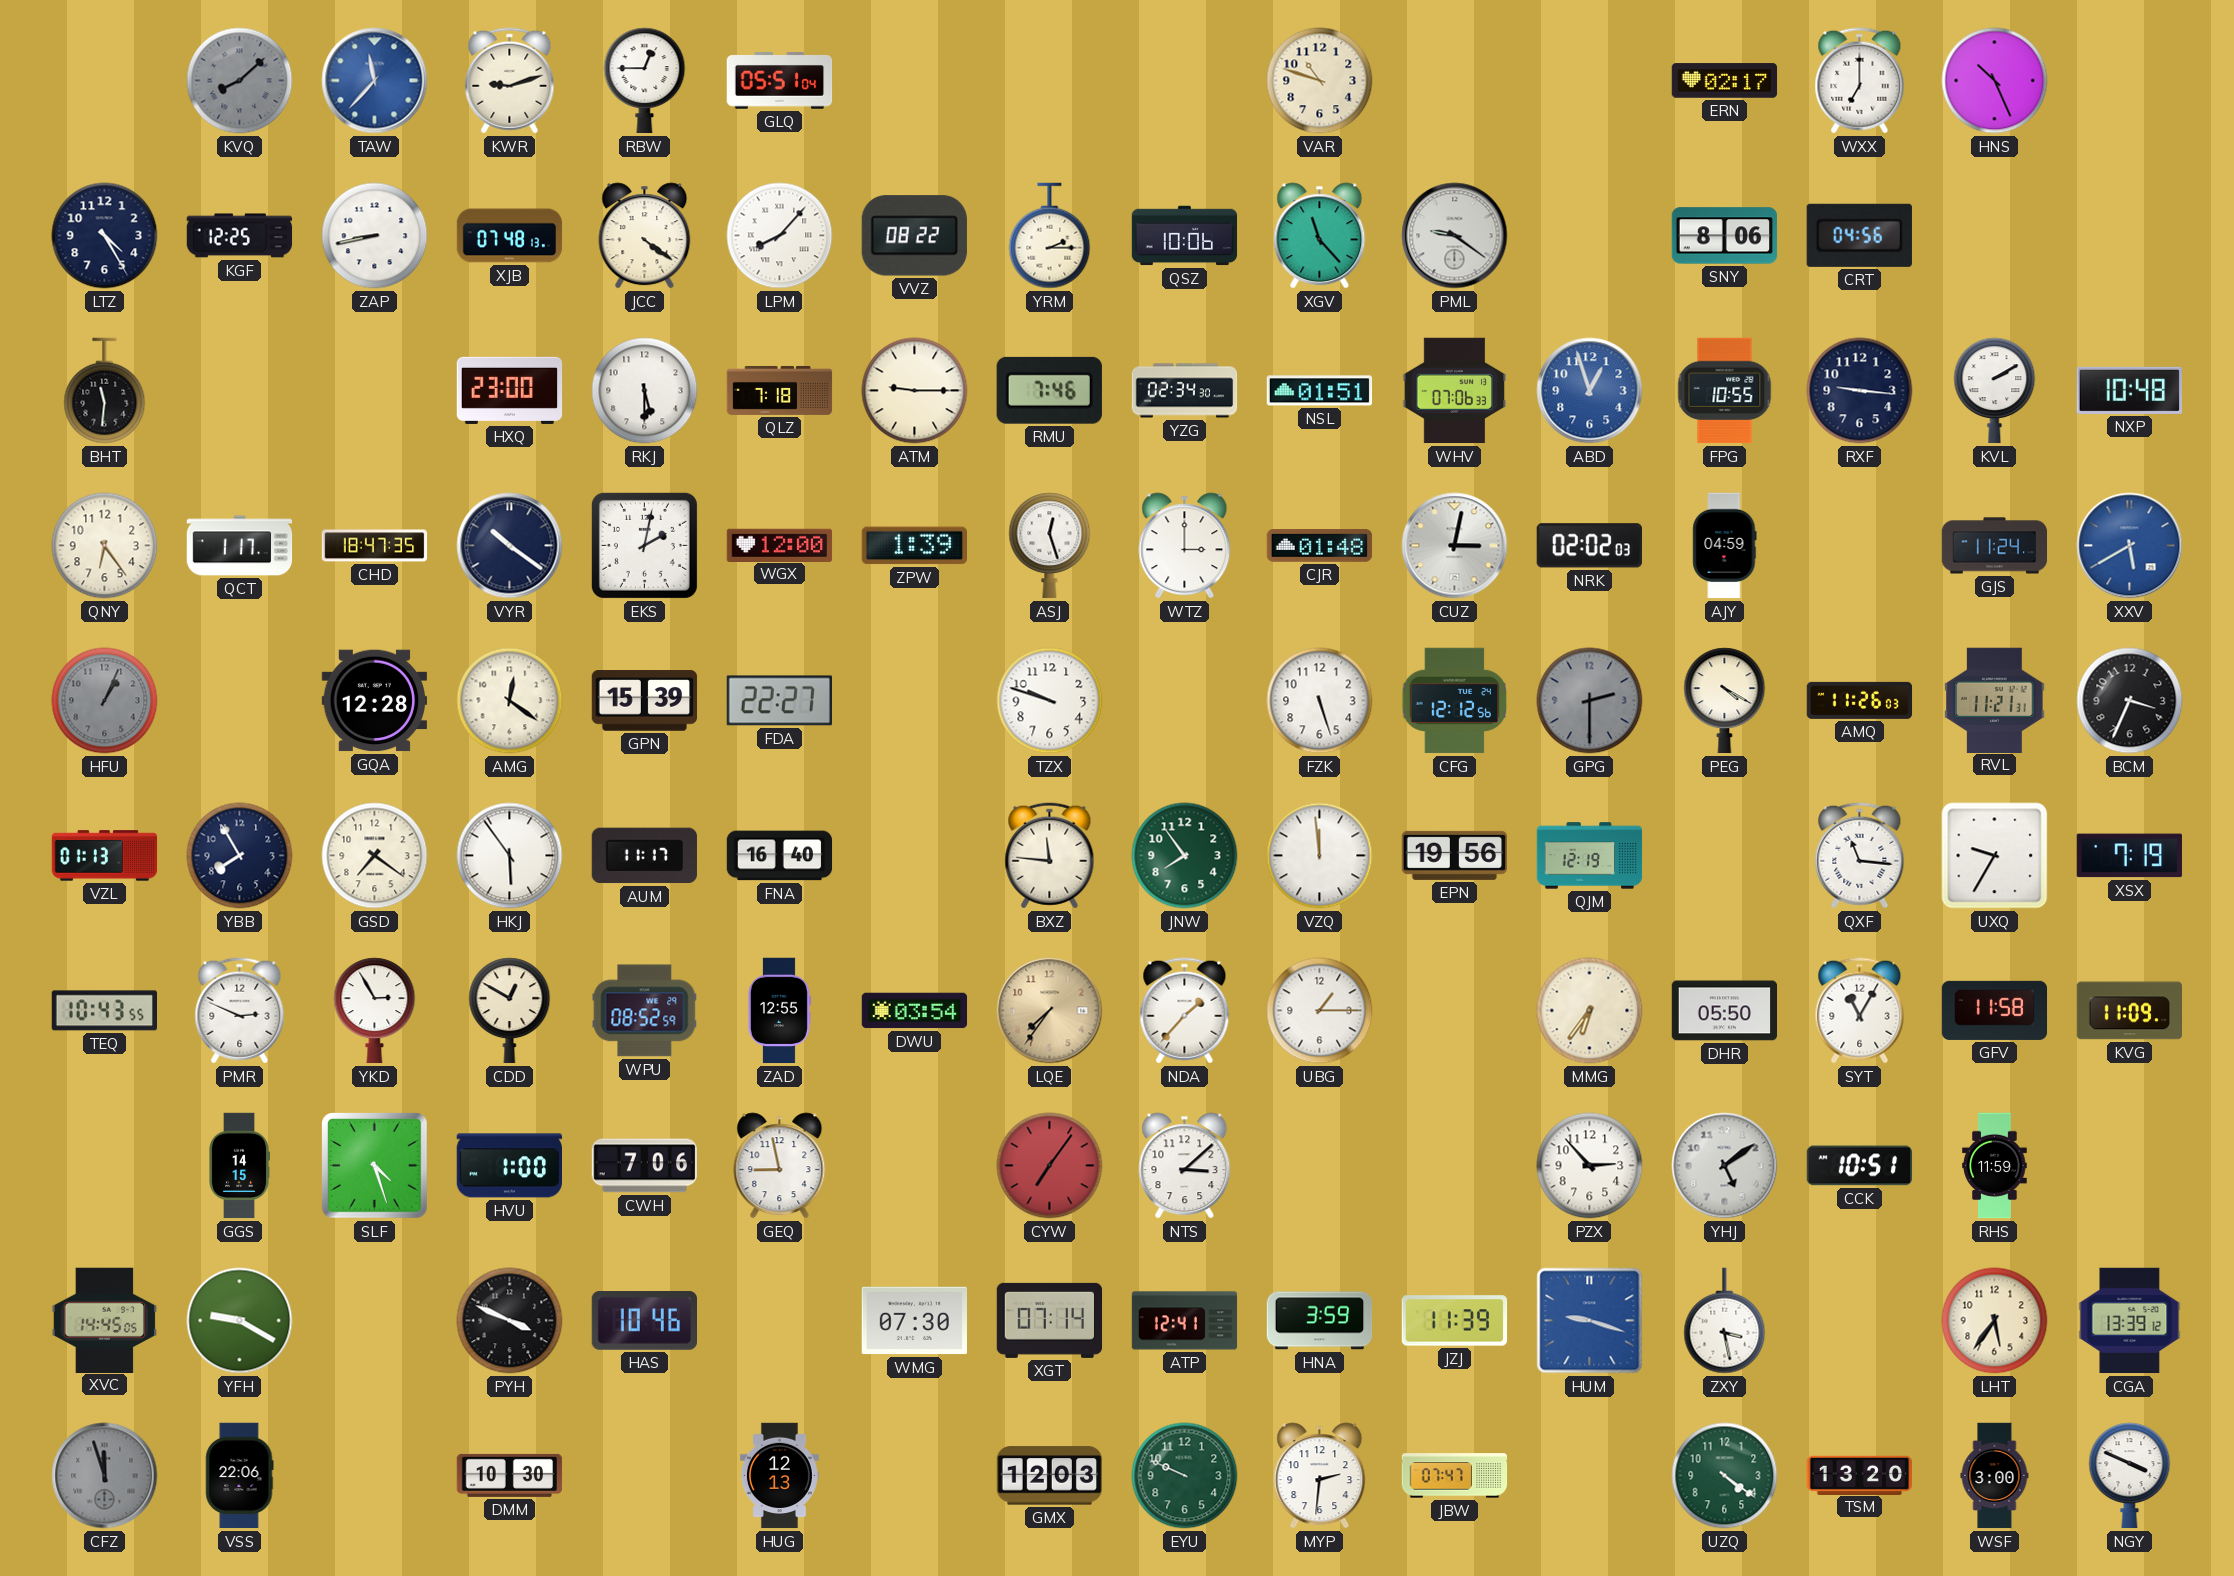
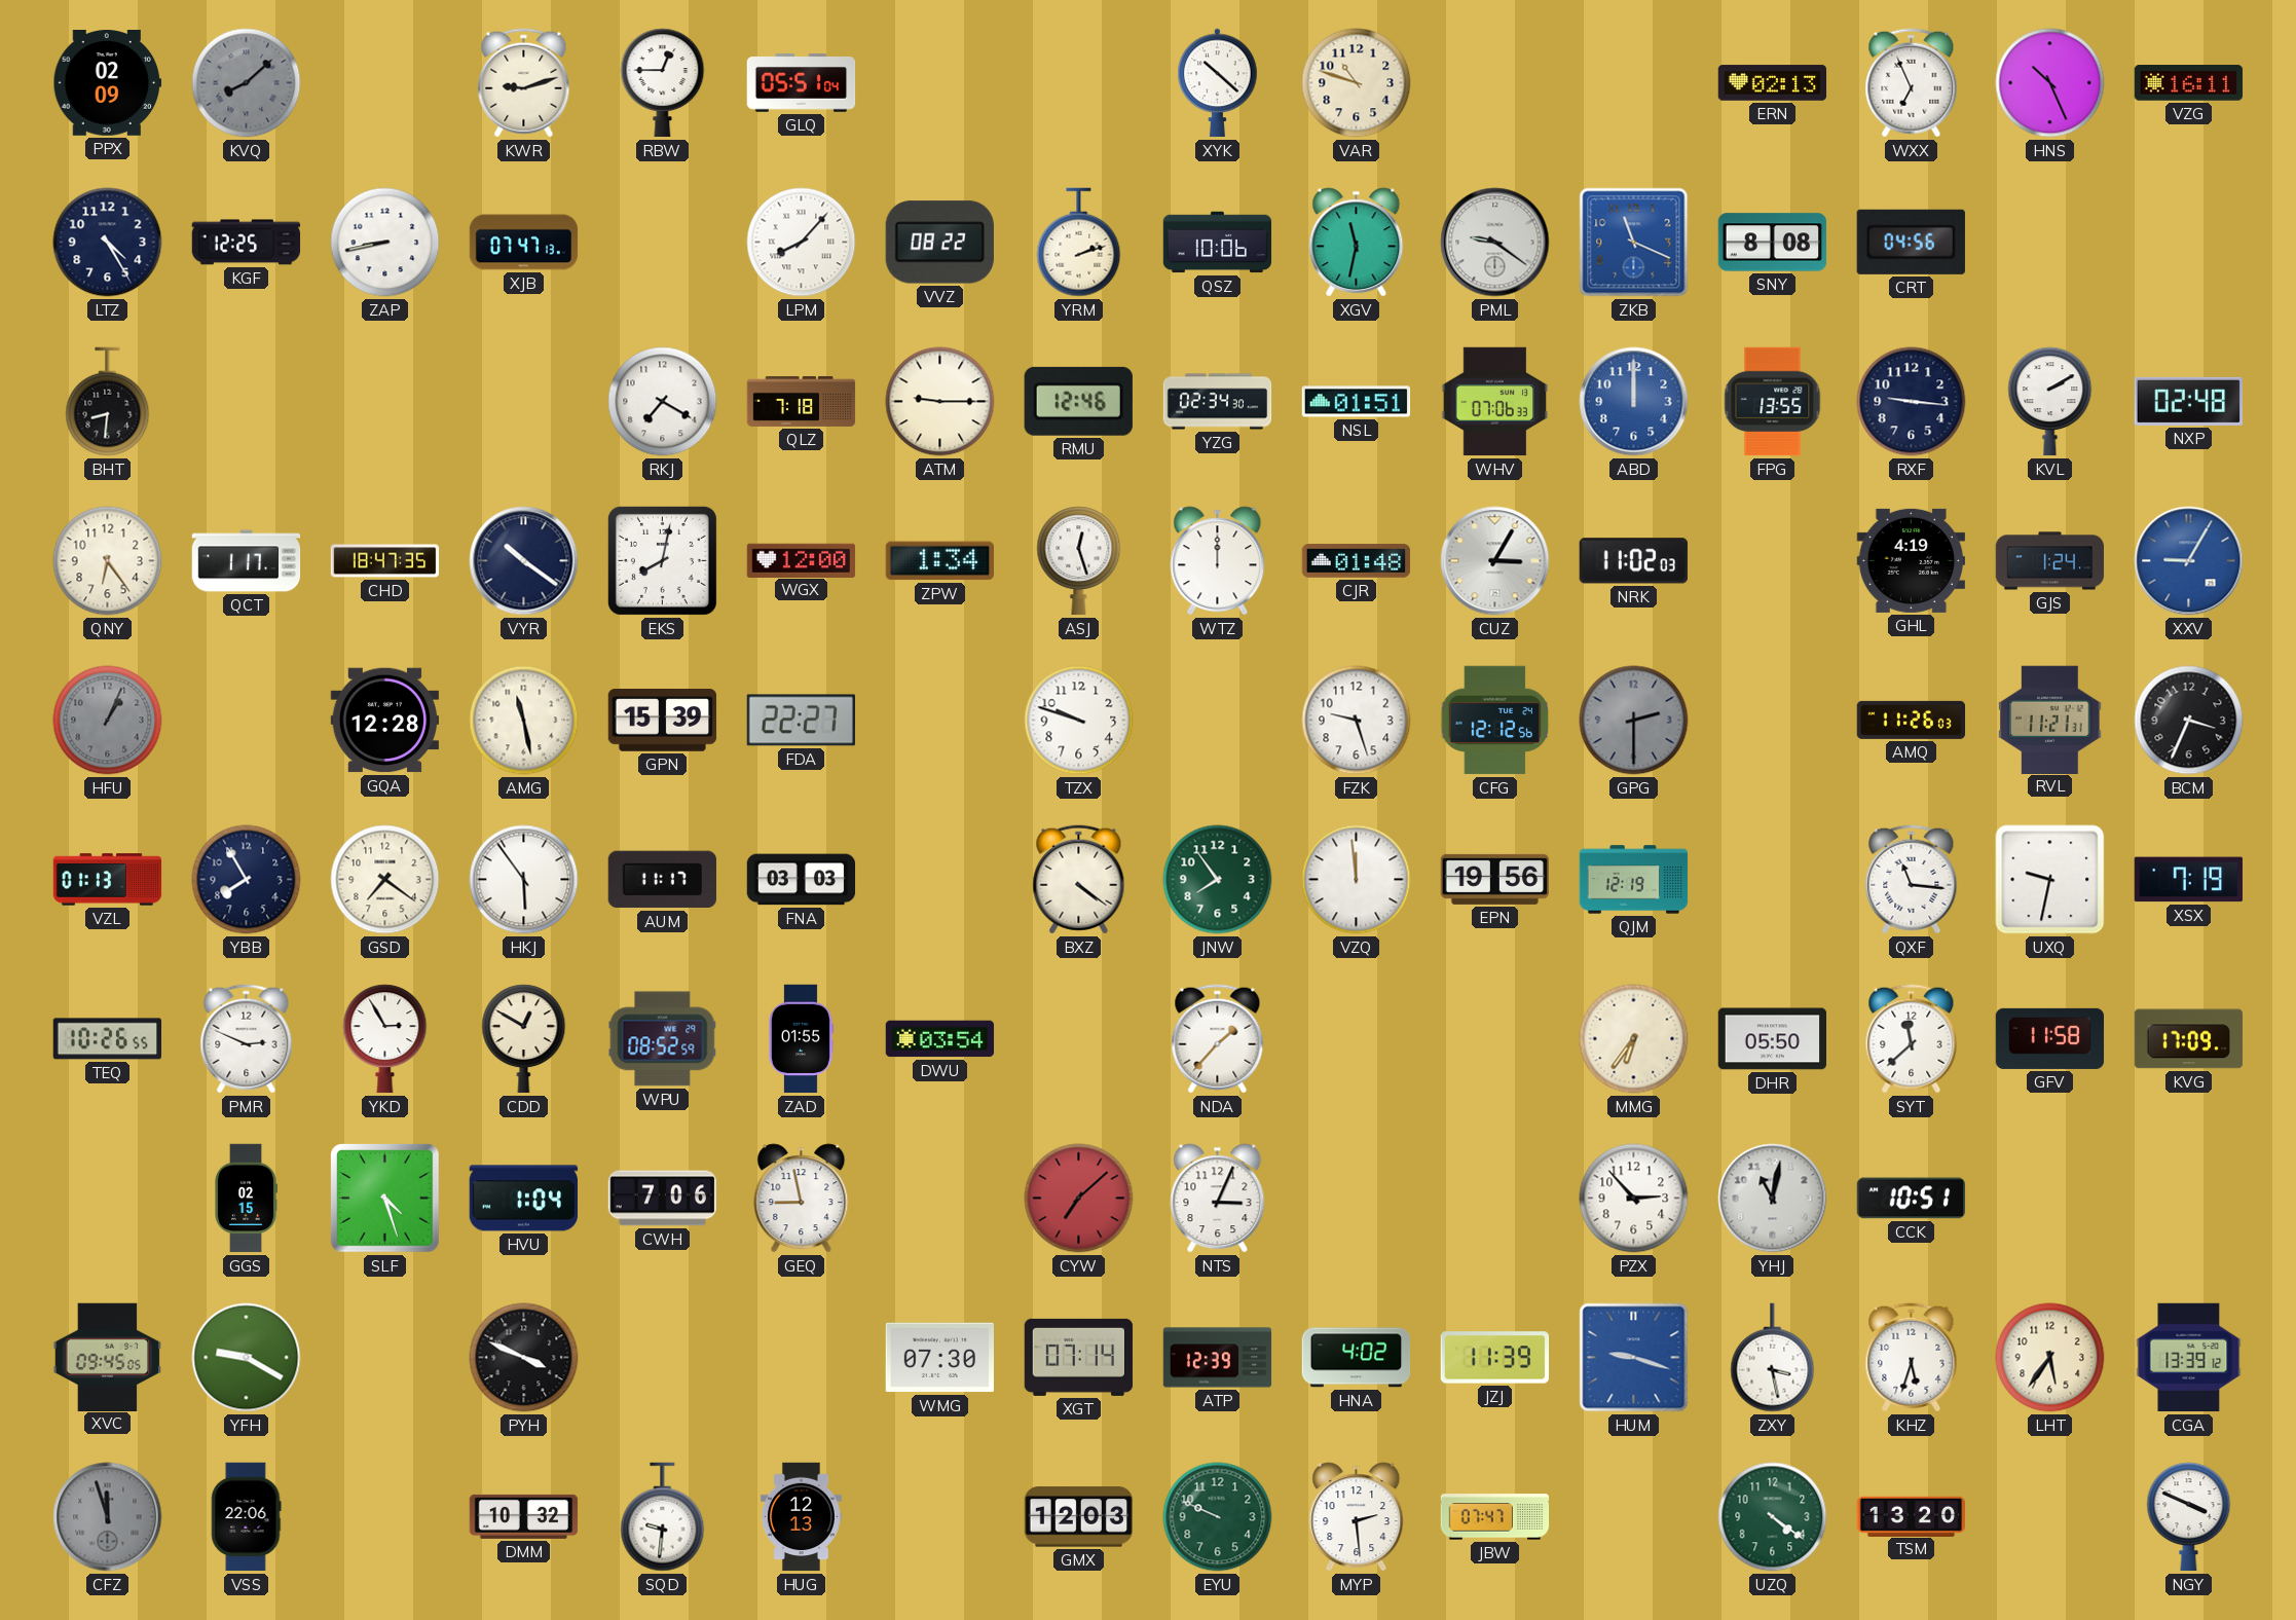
PPX: none -> 02:09 (108, 83)
TAW: 11:37 -> none (375, 81)
XYK: none -> 10:22 (1218, 83)
ERN: 02:17 -> 02:13 (1773, 83)
WXX: 7:00 -> 6:56 (1912, 83)
VZG: none -> 16:11 (2189, 83)
XJB: 07:48 -> 07:47 (524, 243)
JCC: 4:21 -> none (645, 236)
YRM: 2:15 -> 2:12 (1079, 243)
XGV: 11:23 -> 11:32 (1357, 243)
ZKB: none -> 11:19 (1634, 243)
SNY: 8:06 -> 8:08 (1773, 243)
BHT: 11:31 -> 8:31 (108, 402)
HXQ: 23:00 -> none (510, 390)
RKJ: 5:30 -> 7:20 (663, 402)
RMU: 7:46 -> 12:46 (1078, 401)
ABD: 12:57 -> 12:00 (1634, 402)
FPG: 10:55 -> 13:55 (1773, 402)
NXP: 10:48 -> 02:48 (2188, 401)
EKS: 2:02 -> 8:02 (662, 560)
ZPW: 1:39 -> 1:34 (939, 561)
WTZ: 3:00 -> 12:00 (1218, 561)
CUZ: 3:02 -> 3:05 (1495, 561)
NRK: 02:02 -> 11:02 (1633, 561)
AJY: 04:59 -> none (1725, 546)
GHL: none -> 4:19 (1911, 560)
GJS: 11:24 -> 1:24 (2050, 561)
XXV: 5:40 -> 9:05 (2189, 561)
AMG: 12:21 -> 11:28 (524, 721)
FZK: 5:27 -> 9:27 (1357, 721)
PEG: 4:20 -> none (1725, 701)
FNA: 16:40 -> 03:03 (802, 880)
BXZ: 11:46 -> 4:21 (1079, 880)
UXQ: 9:35 -> 9:32 (2050, 880)
TEQ: 10:43 -> 10:26 (107, 1039)
ZAD: 12:55 -> 01:55 (801, 1039)
LQE: 7:36 -> none (1050, 1011)
UBG: 1:15 -> none (1320, 1011)
SYT: 11:05 -> 11:38 (1912, 1039)
KVG: 11:09 -> 17:09 (2189, 1039)
GGS: 14:15 -> 02:15 (247, 1199)
HVU: 1:00 -> 1:04 (523, 1199)
CYW: 7:06 -> 7:08 (1079, 1199)
NTS: 3:08 -> 3:04 (1218, 1199)
YHJ: 5:09 -> 11:02 (1773, 1199)
RHS: 11:59 -> none (1995, 1166)
XVC: 14:45 -> 09:45 (107, 1357)
HAS: 10:46 -> none (644, 1321)
ATP: 12:41 -> 12:39 (1218, 1358)
HNA: 3:59 -> 4:02 (1357, 1358)
KHZ: none -> 5:33 (1912, 1358)
DMM: 10:30 -> 10:32 (524, 1516)
SQD: none -> 9:31 (663, 1517)
MYP: 2:31 -> 2:29 (1357, 1517)
WSF: 3:00 -> none (1995, 1476)
